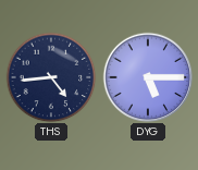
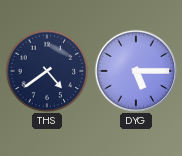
THS: 4:44 -> 4:39 (47, 71)
